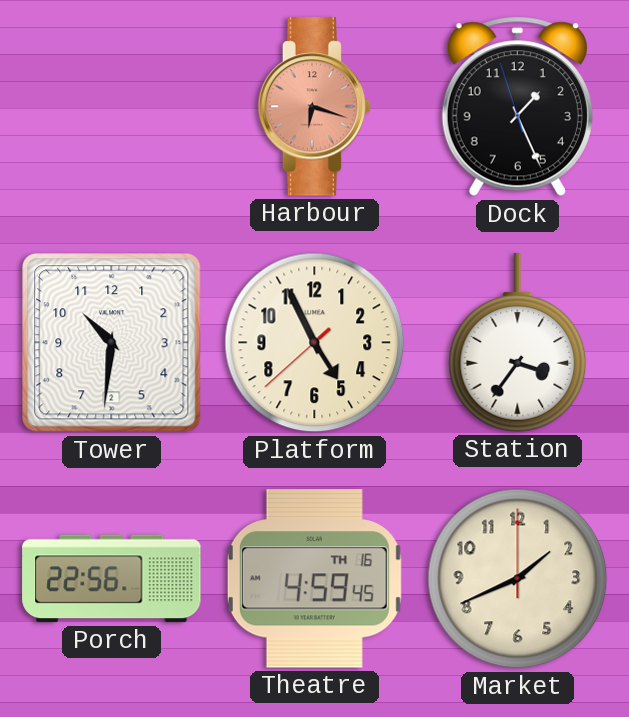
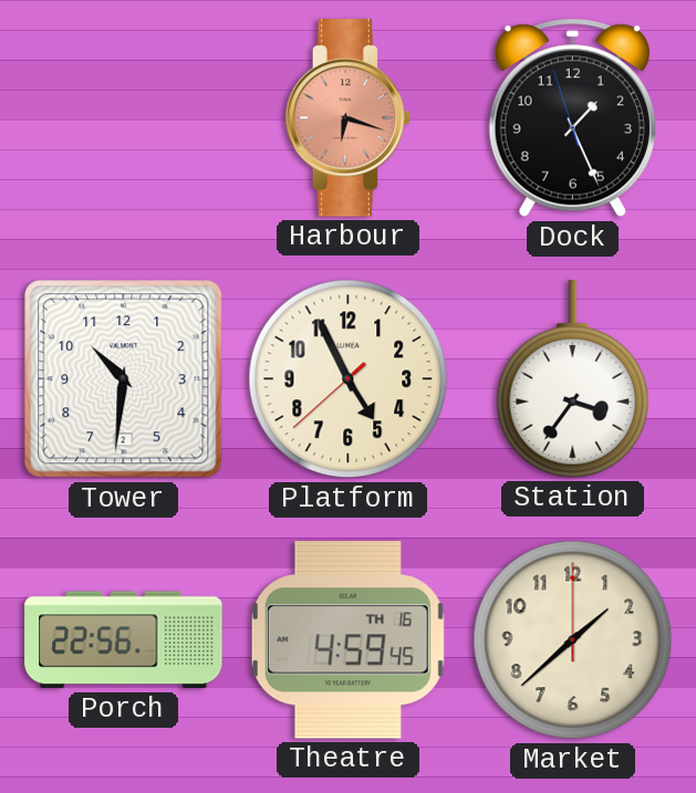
Market: 1:41 -> 1:38 (573, 640)
